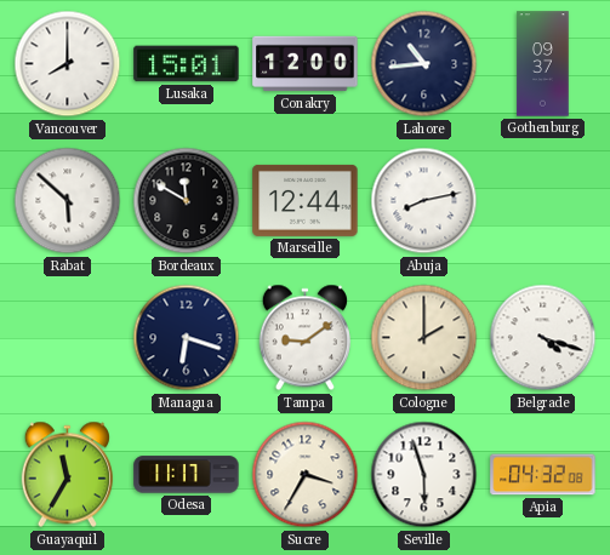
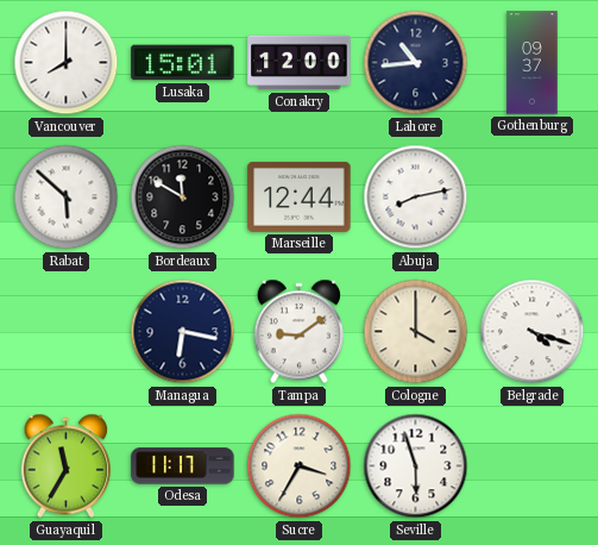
Managua: 6:18 -> 6:17 (183, 332)
Cologne: 2:00 -> 4:00 (416, 332)
Apia: 04:32 -> none (543, 475)
